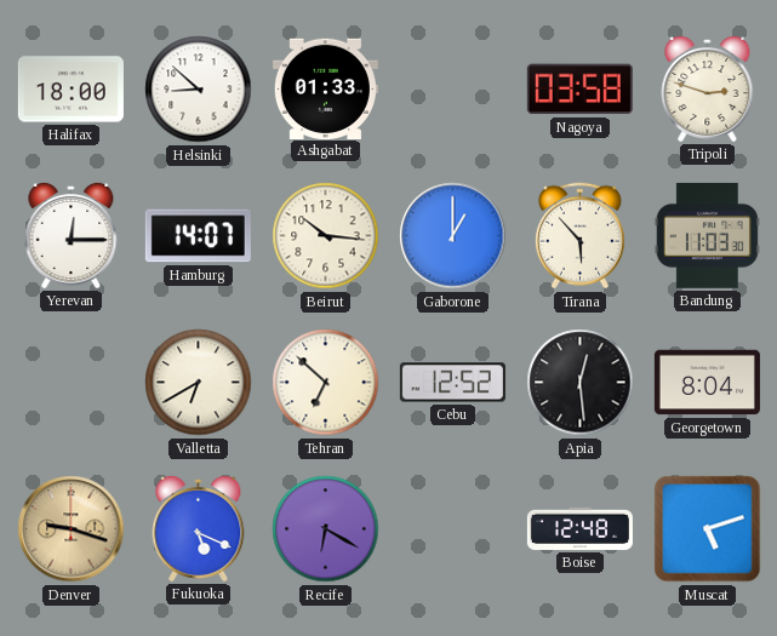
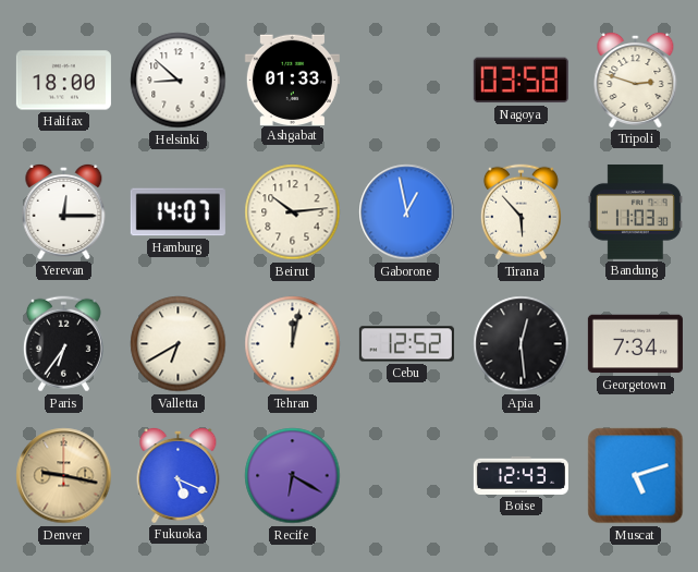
Beirut: 10:16 -> 10:14 (293, 212)
Gaborone: 1:00 -> 12:58 (407, 212)
Paris: none -> 6:36 (63, 344)
Tehran: 6:52 -> 12:02 (293, 344)
Georgetown: 8:04 -> 7:34 (635, 344)
Denver: 9:18 -> 9:17 (64, 476)
Boise: 12:48 -> 12:43 (521, 475)
